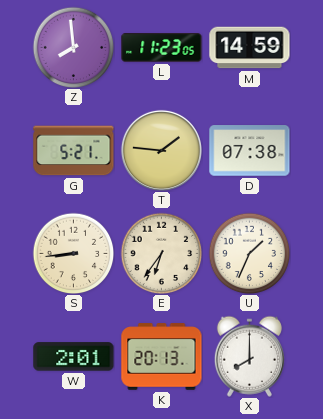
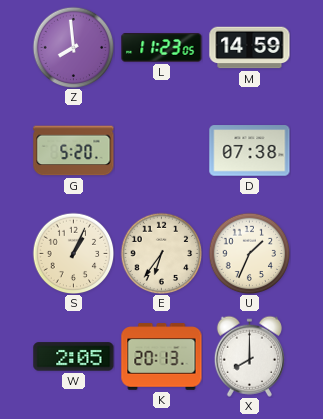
G: 5:21 -> 5:20 (74, 151)
T: 1:46 -> none (161, 150)
S: 8:44 -> 1:04 (73, 253)
W: 2:01 -> 2:05 (74, 357)
